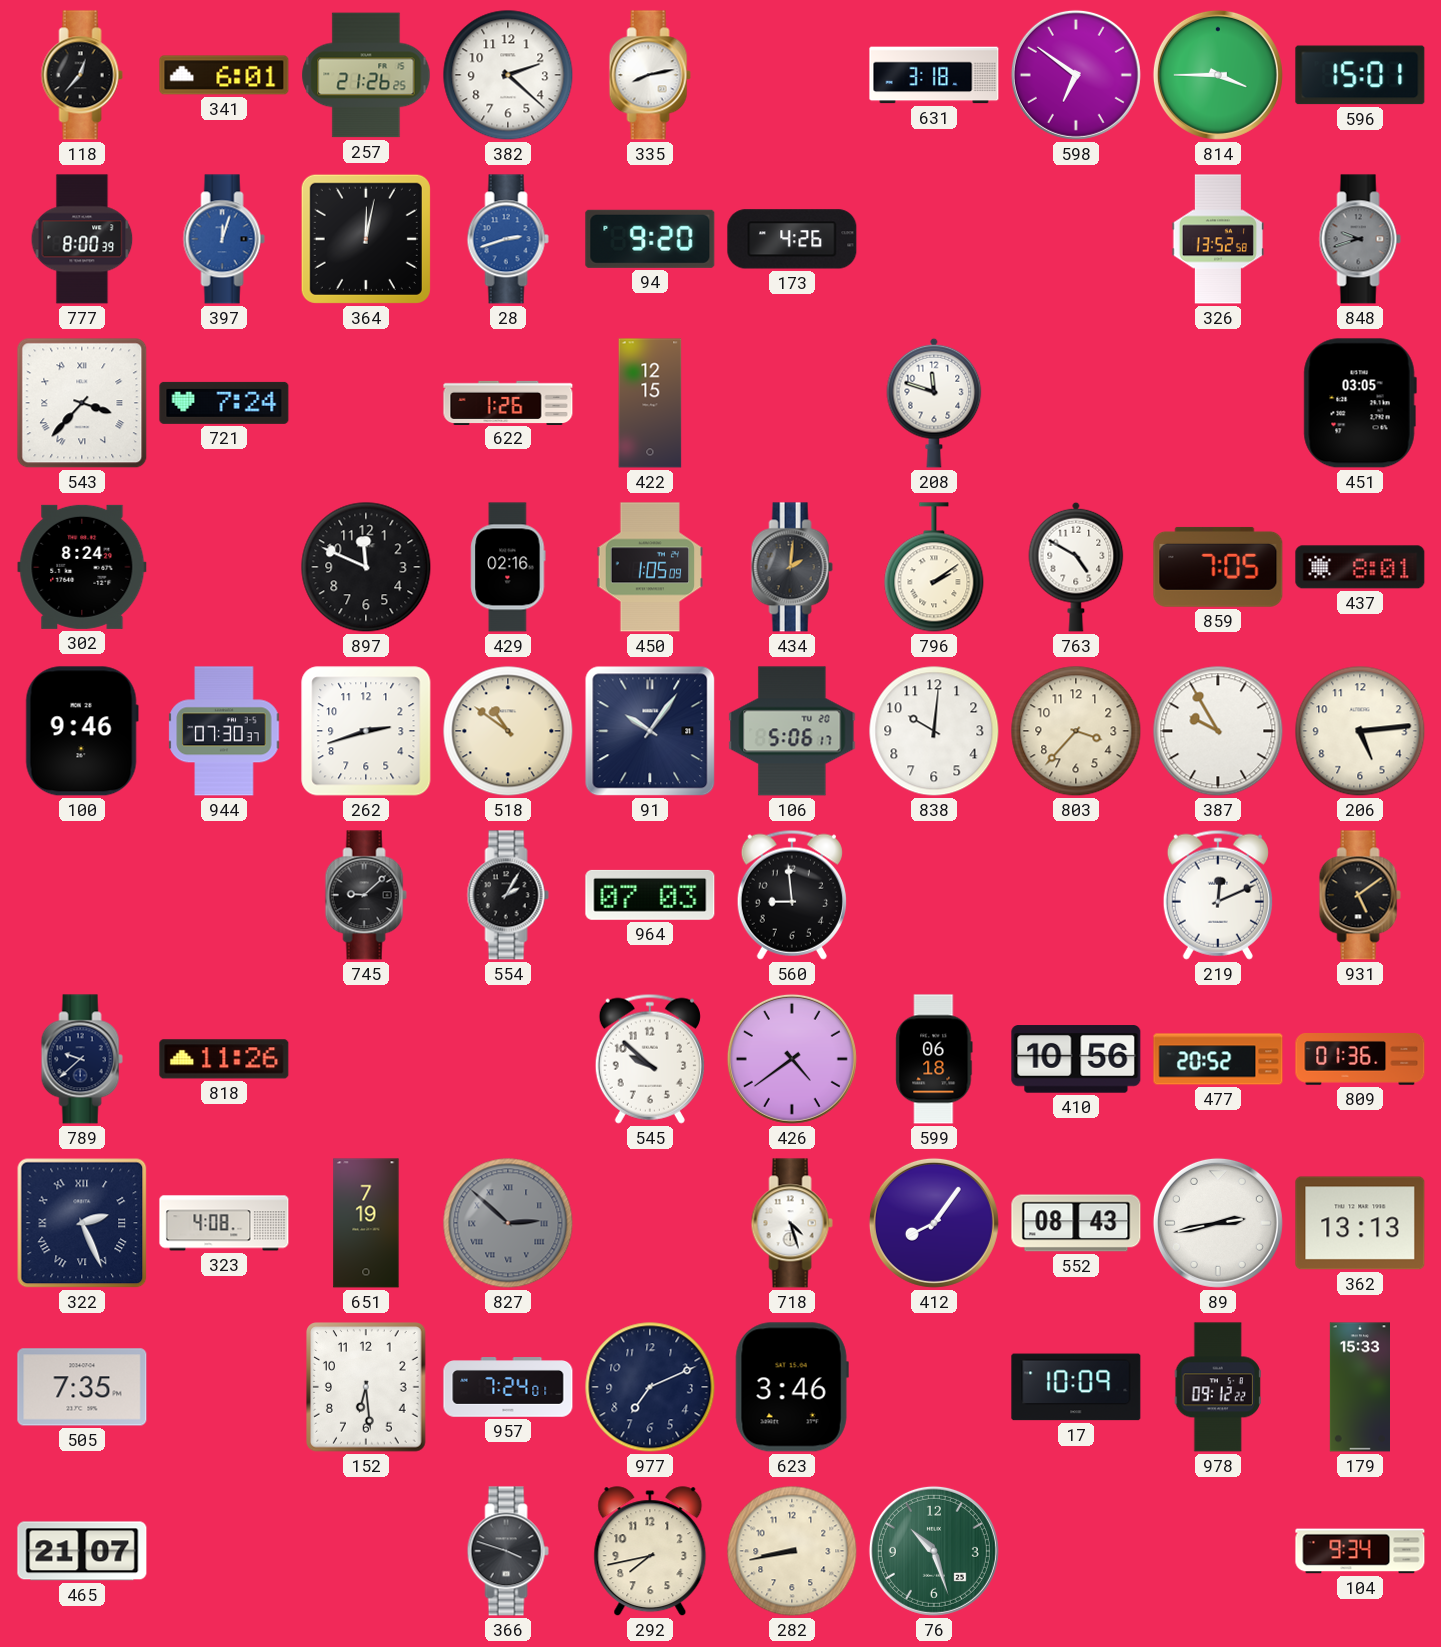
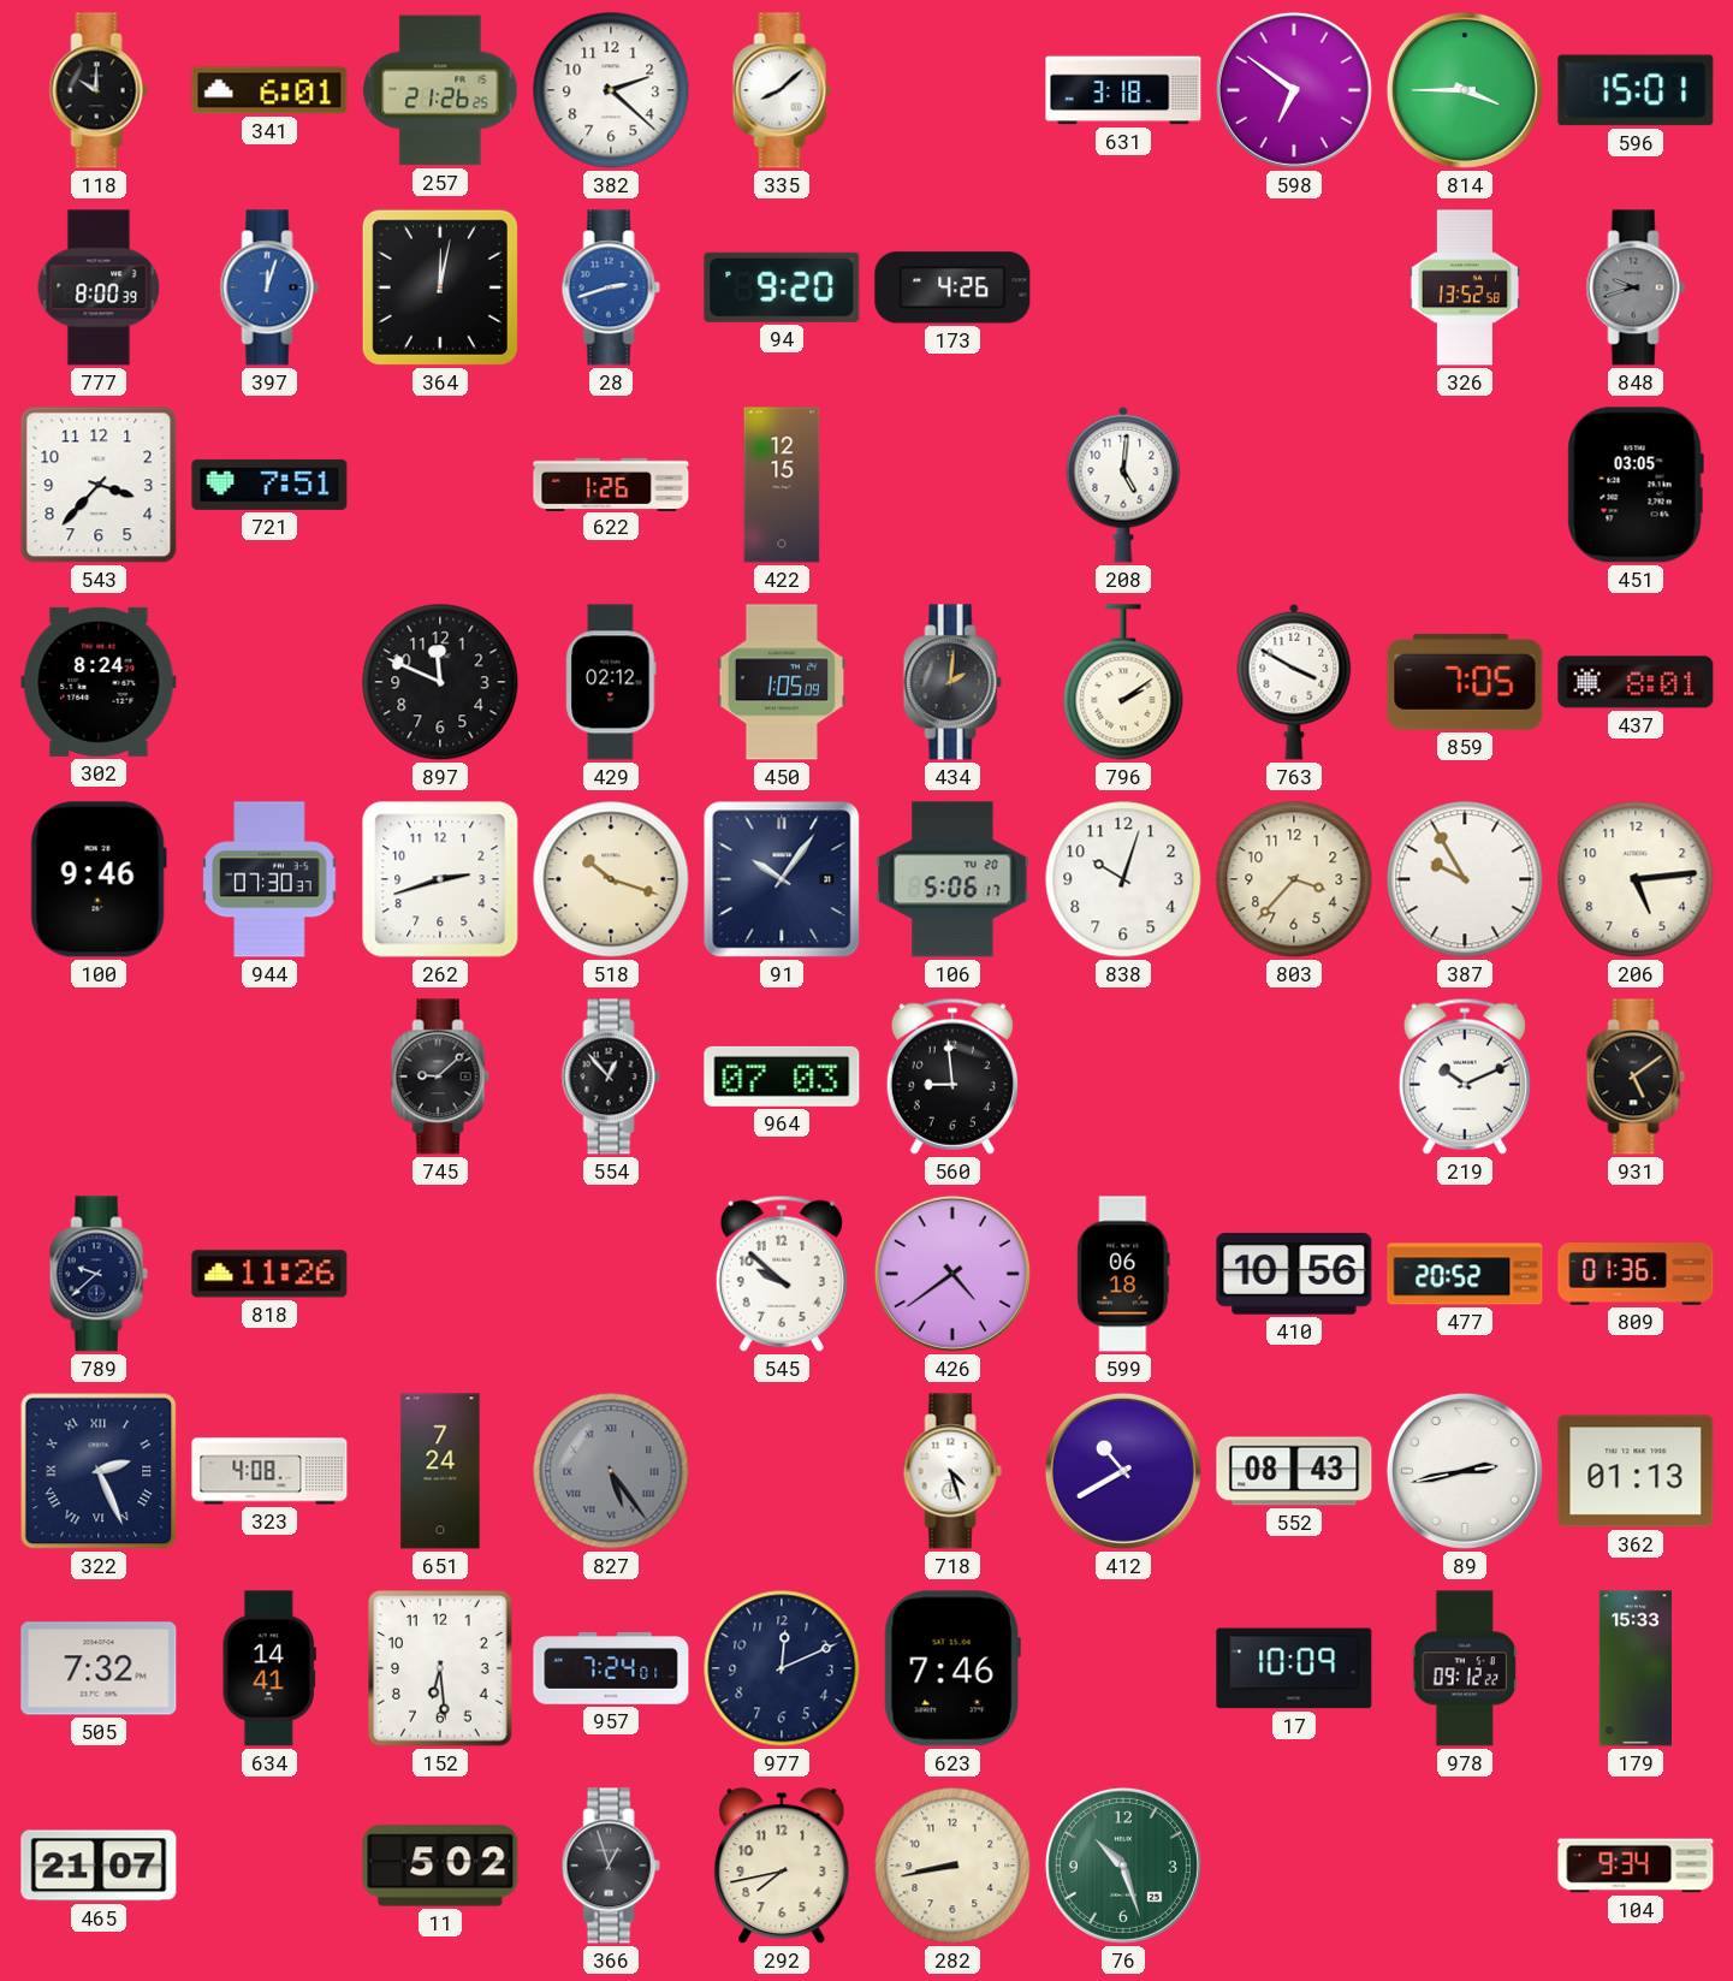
118: 12:37 -> 10:00 (99, 90)
335: 8:13 -> 8:08 (782, 90)
543 numerals: Roman -> Arabic (99, 485)
721: 7:24 -> 7:51 (269, 485)
208: 11:48 -> 5:01 (1123, 485)
429: 02:16 -> 02:12 (611, 682)
763: 4:50 -> 3:50 (1294, 682)
518: 10:51 -> 10:18 (611, 879)
838: 10:01 -> 10:03 (1123, 879)
554: 2:05 -> 12:53 (611, 1076)
219: 12:11 -> 10:11 (1465, 1076)
651: 7:19 -> 7:24 (440, 1471)
827: 2:52 -> 5:24 (611, 1471)
412: 8:06 -> 10:40 (1123, 1471)
362: 13:13 -> 01:13 (1636, 1471)
505: 7:35 -> 7:32 (99, 1668)
634: none -> 14:41 (269, 1668)
977: 7:11 -> 12:11 (782, 1668)
623: 3:46 -> 7:46 (952, 1668)
11: none -> 5:02 (440, 1866)
366: 3:48 -> 12:57 (611, 1866)
